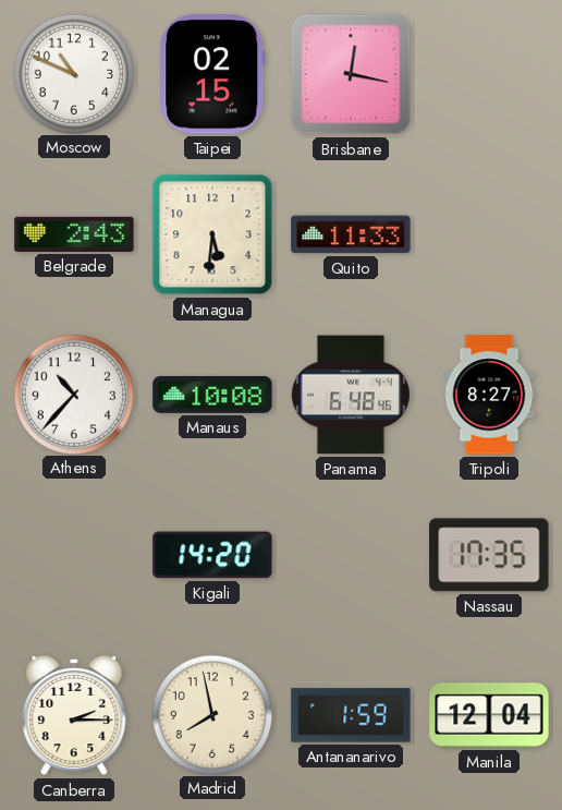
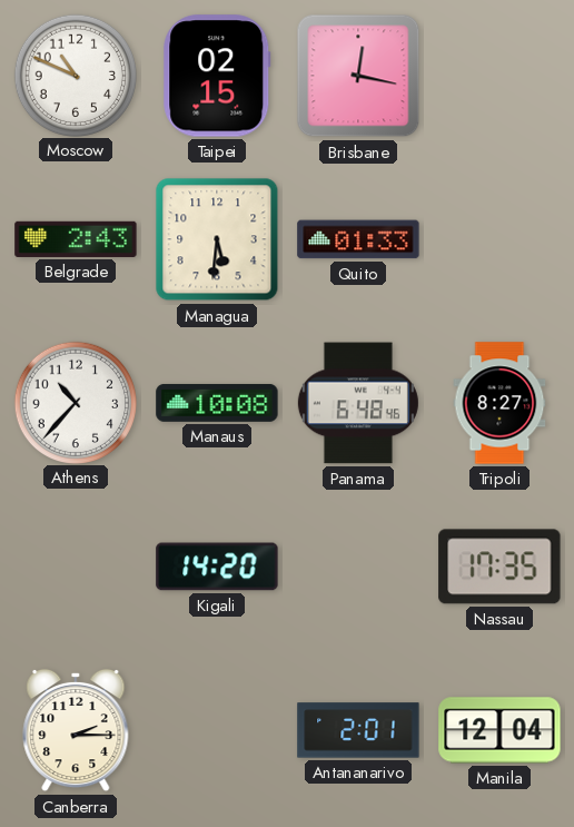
Quito: 11:33 -> 01:33 (358, 239)
Madrid: 7:58 -> none (211, 714)
Antananarivo: 1:59 -> 2:01 (358, 730)
